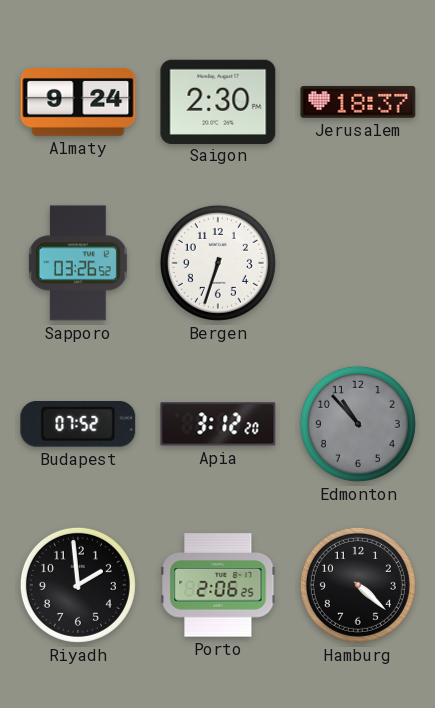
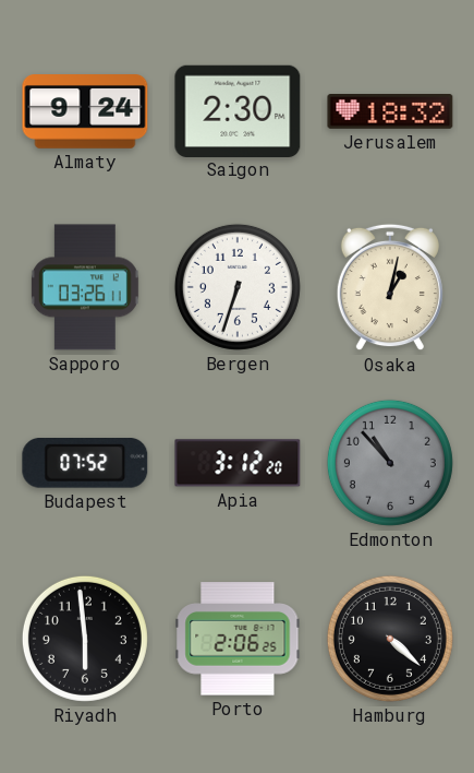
Jerusalem: 18:37 -> 18:32 (390, 112)
Sapporo: 03:26:52 -> 03:26:11 (85, 287)
Osaka: none -> 1:02 (390, 287)
Riyadh: 1:59 -> 5:59 (85, 639)
